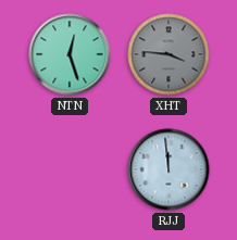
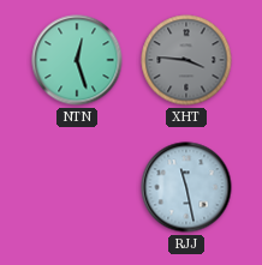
RJJ: 11:59 -> 11:28 (186, 187)
